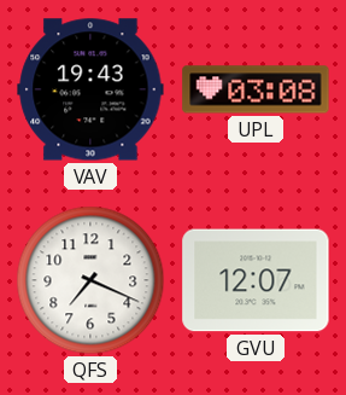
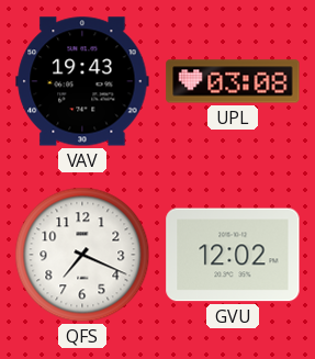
GVU: 12:07 -> 12:02 (233, 255)
